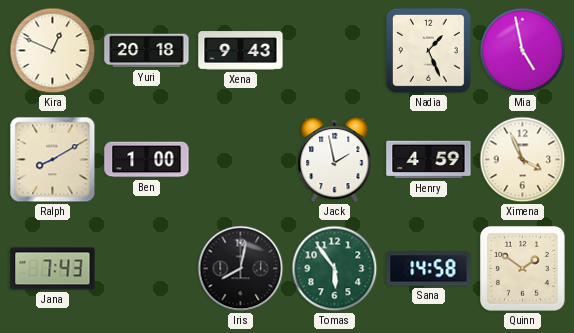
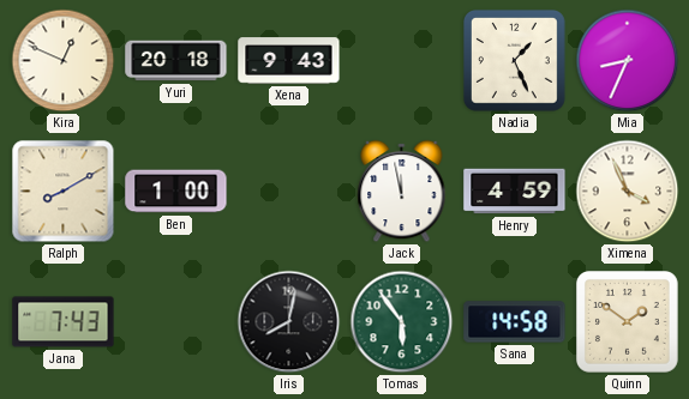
Mia: 4:58 -> 8:34 (628, 61)
Jack: 1:58 -> 11:58 (402, 192)
